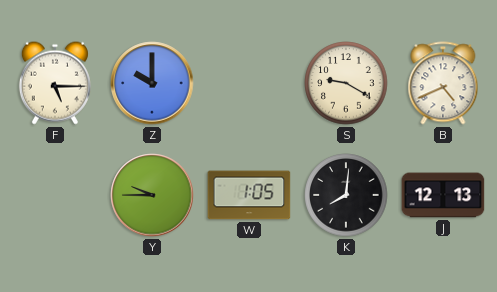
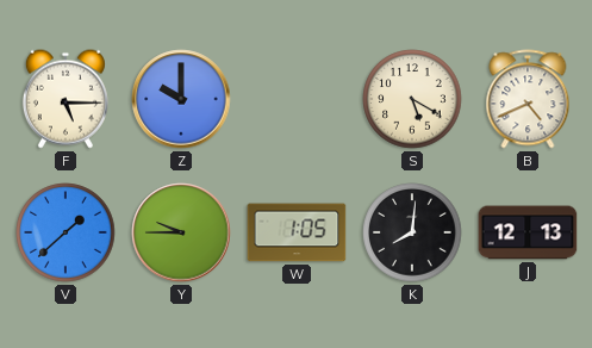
S: 9:20 -> 5:20 (412, 99)
V: none -> 1:38 (66, 232)
